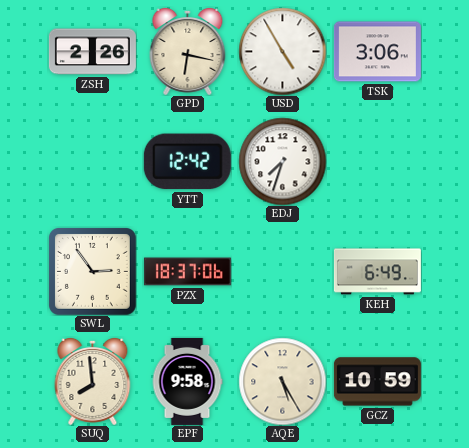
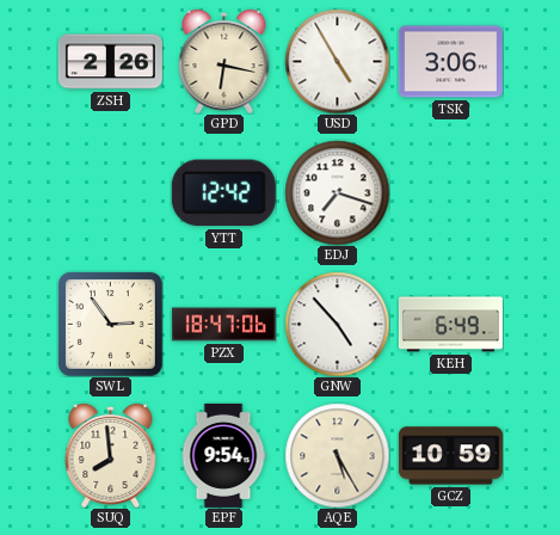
EDJ: 7:33 -> 7:18 (337, 192)
PZX: 18:37 -> 18:47 (223, 325)
GNW: none -> 4:53 (337, 324)
EPF: 9:58 -> 9:54 (223, 455)
